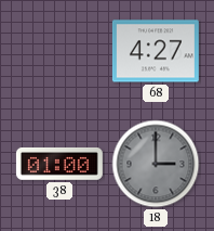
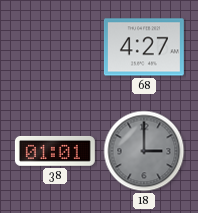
38: 01:00 -> 01:01 (55, 151)
